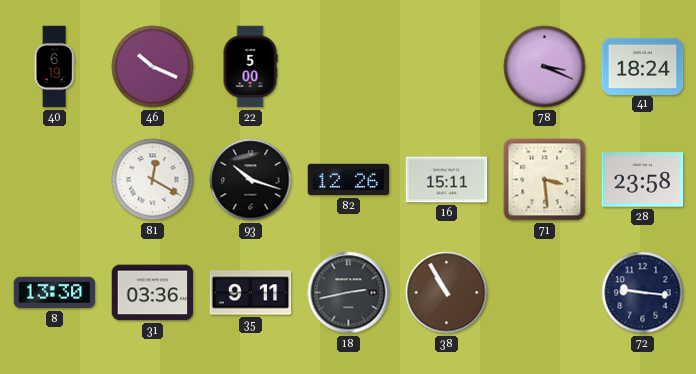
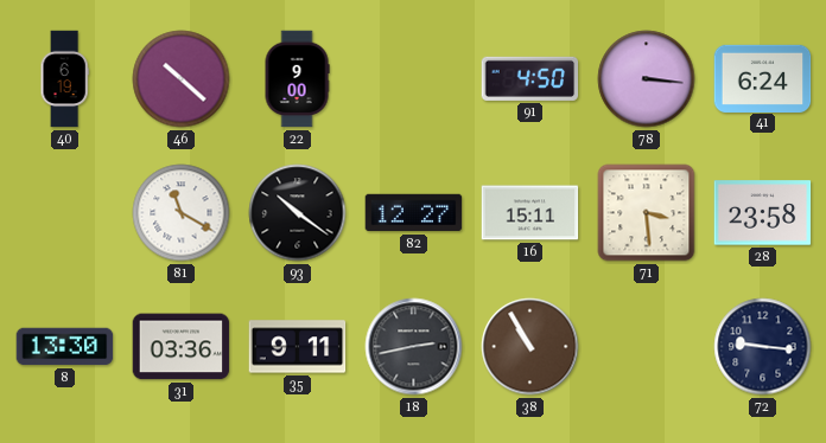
46: 10:19 -> 10:22 (182, 79)
22: 5:00 -> 9:00 (297, 79)
91: none -> 4:50 (530, 78)
78: 3:19 -> 3:16 (647, 79)
41: 18:24 -> 6:24 (763, 78)
81: 12:20 -> 11:20 (182, 213)
93: 10:18 -> 10:21 (298, 213)
82: 12:26 -> 12:27 (414, 213)
